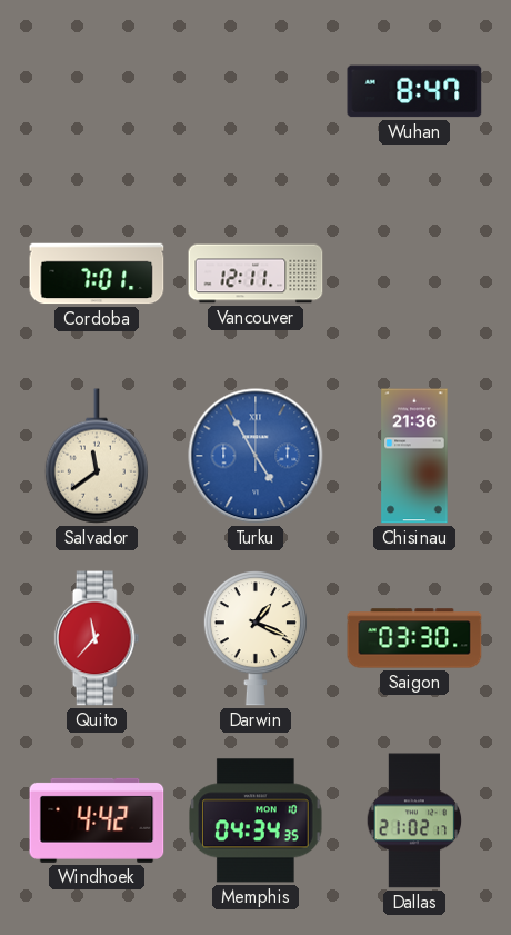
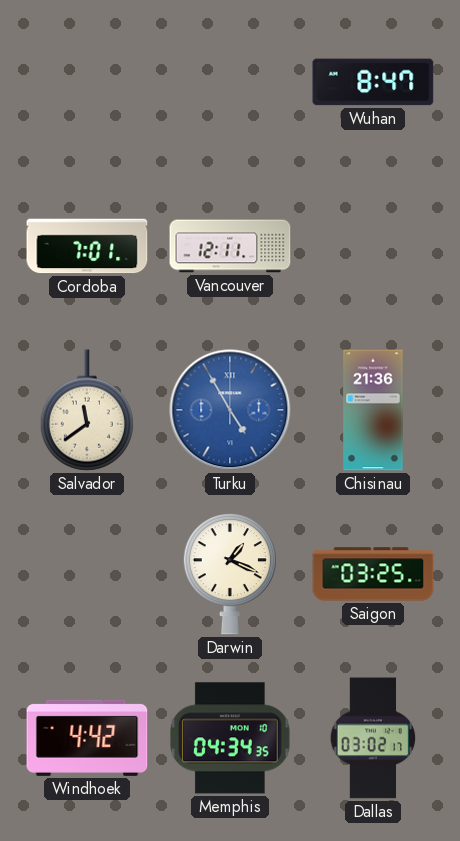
Quito: 11:37 -> none (97, 638)
Saigon: 03:30 -> 03:25 (373, 574)
Dallas: 21:02 -> 03:02 (373, 738)
